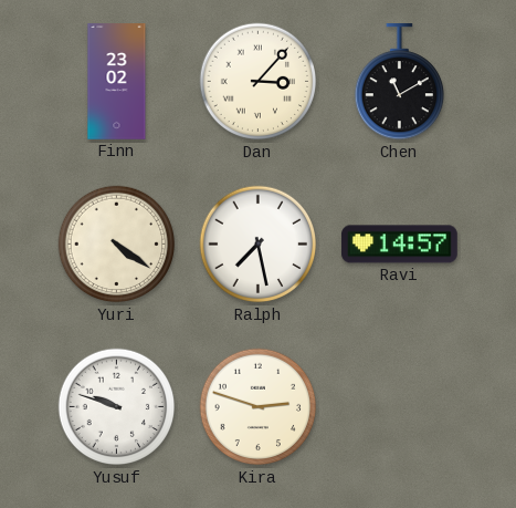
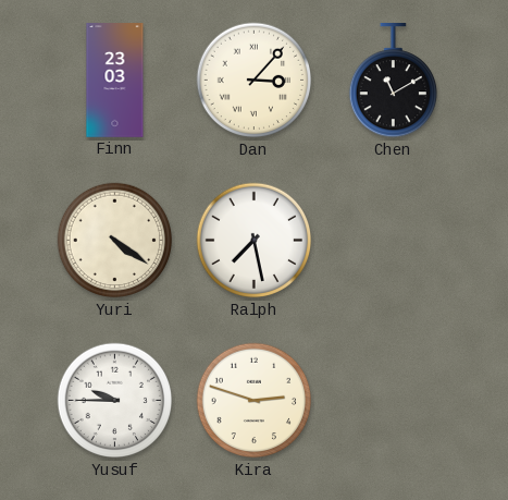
Finn: 23:02 -> 23:03 (115, 81)
Ravi: 14:57 -> none (400, 245)
Yusuf: 9:48 -> 9:45 (115, 401)
